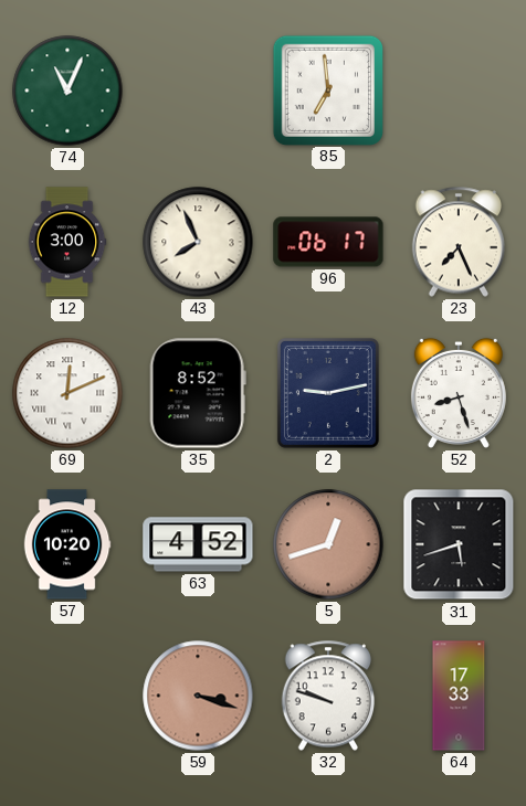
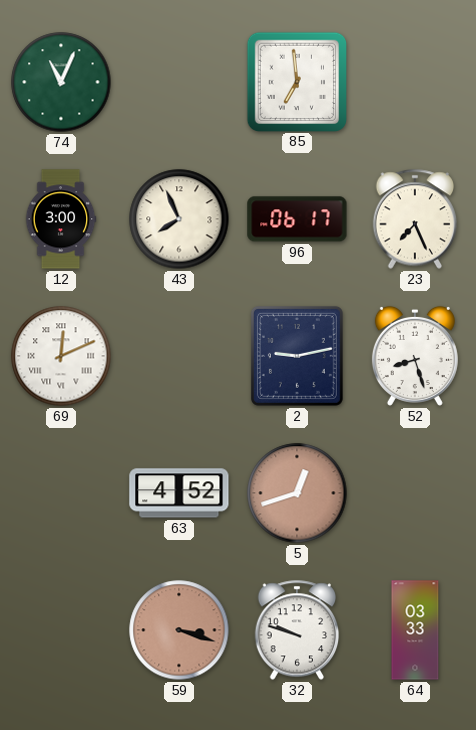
35: 8:52 -> none (198, 393)
57: 10:20 -> none (67, 544)
31: 5:42 -> none (459, 544)
64: 17:33 -> 03:33 (415, 630)
